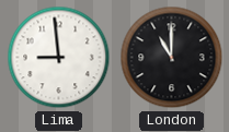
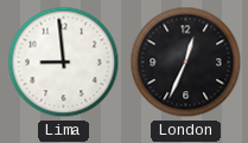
London: 11:00 -> 12:34 (186, 63)
